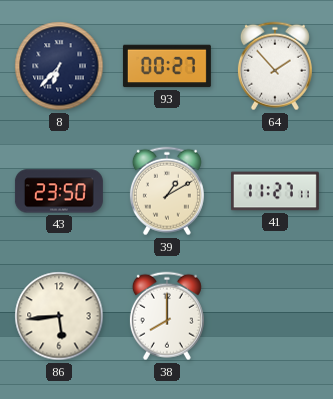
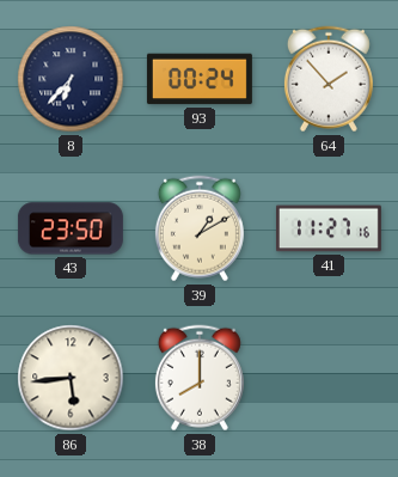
93: 00:27 -> 00:24 (200, 79)
41: 11:27:11 -> 11:27:16 (329, 228)
